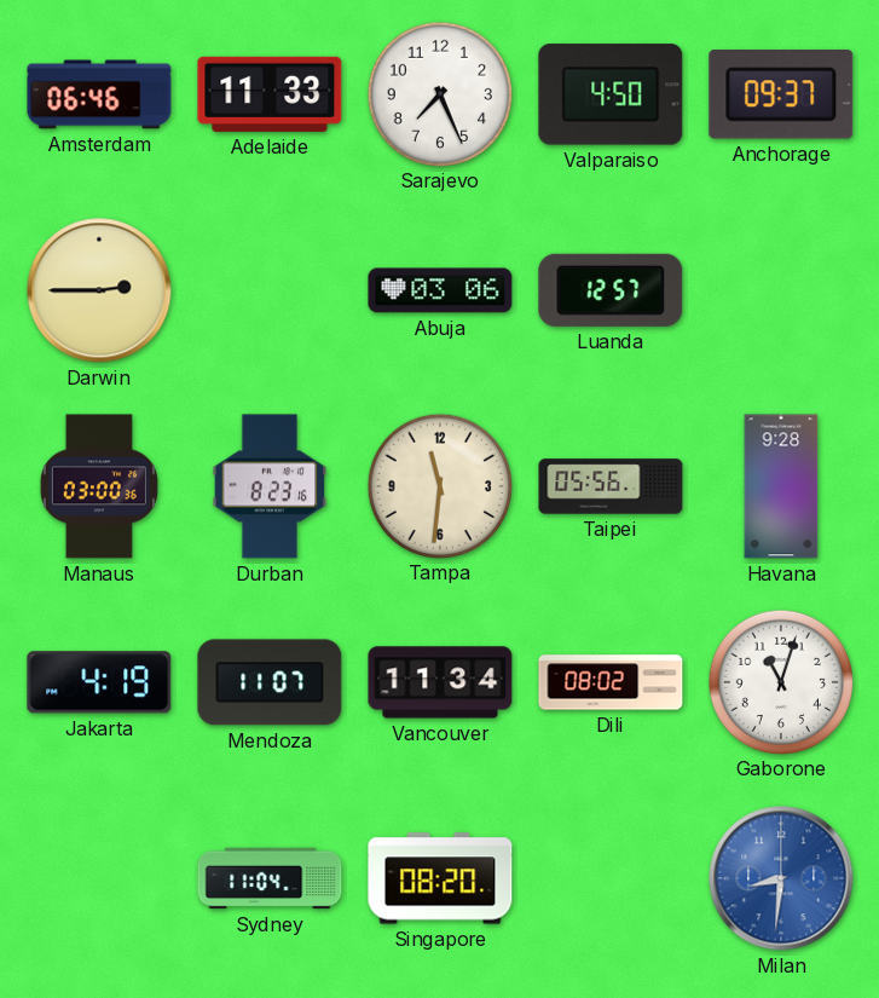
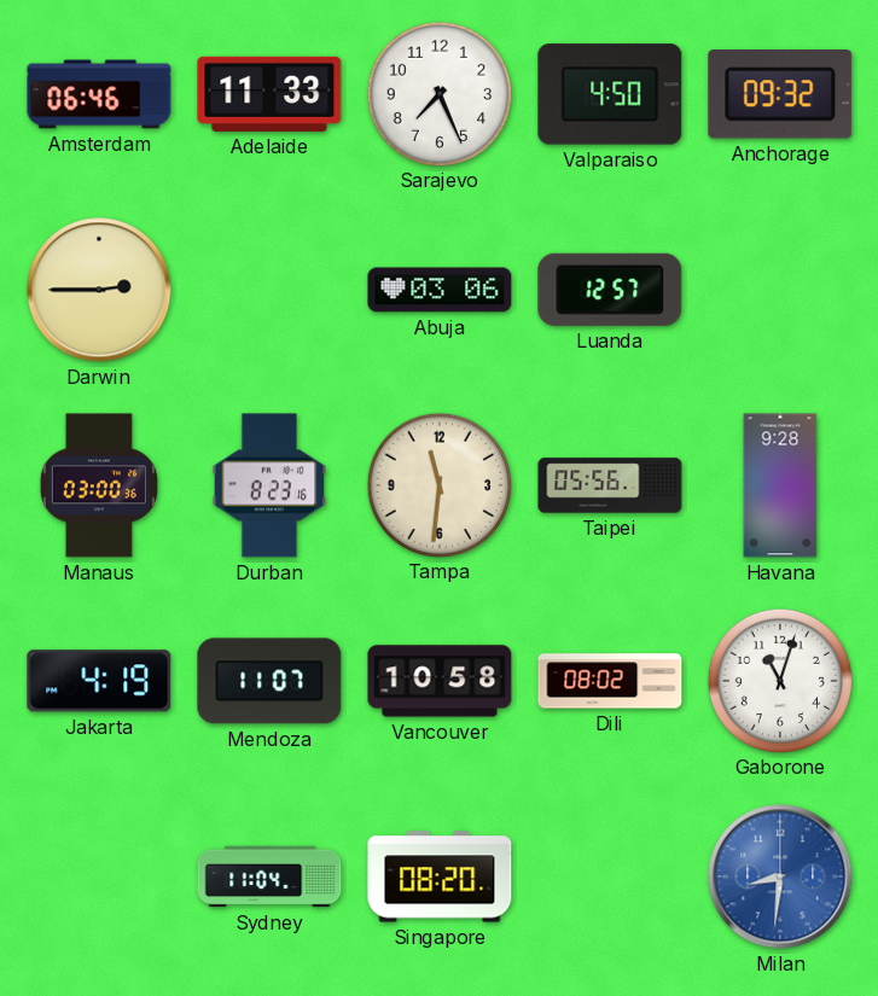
Anchorage: 09:37 -> 09:32 (780, 95)
Vancouver: 11:34 -> 10:58 (440, 681)
